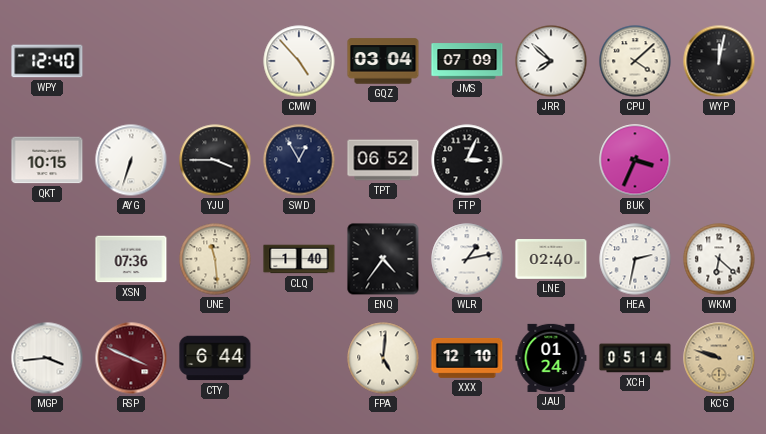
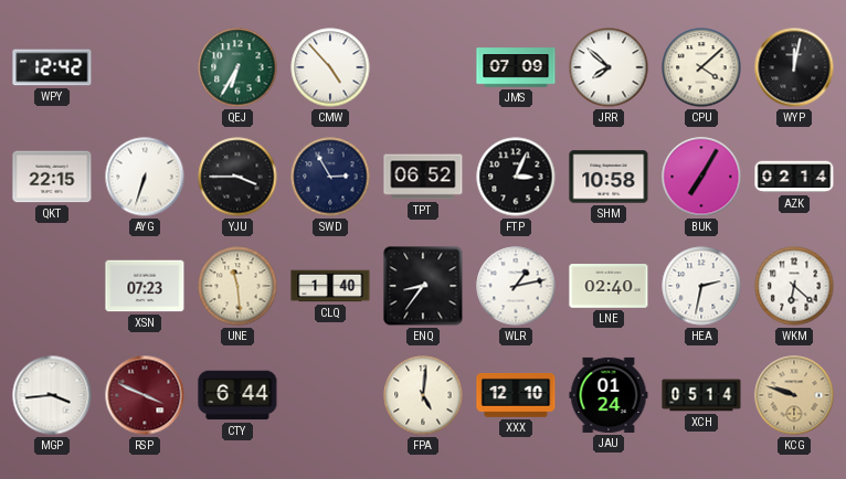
WPY: 12:40 -> 12:42 (52, 67)
QEJ: none -> 6:35 (237, 67)
GQZ: 03:04 -> none (383, 61)
QKT: 10:15 -> 22:15 (52, 177)
SWD: 12:55 -> 2:55 (330, 177)
SHM: none -> 10:58 (609, 177)
BUK: 3:34 -> 7:05 (701, 177)
AZK: none -> 02:14 (794, 177)
XSN: 07:36 -> 07:23 (145, 286)
ENQ: 4:36 -> 8:36 (423, 286)
